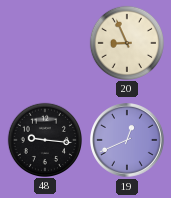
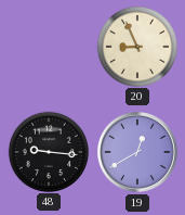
19: 12:41 -> 12:40 (138, 153)
